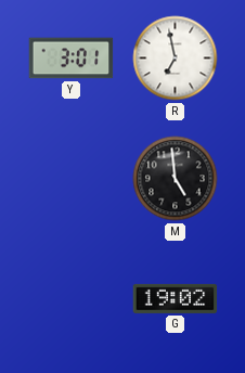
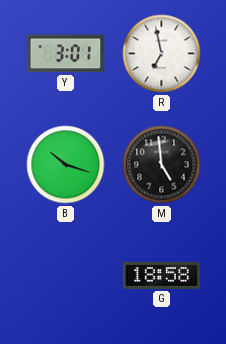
B: none -> 10:18 (66, 165)
G: 19:02 -> 18:58 (162, 275)
